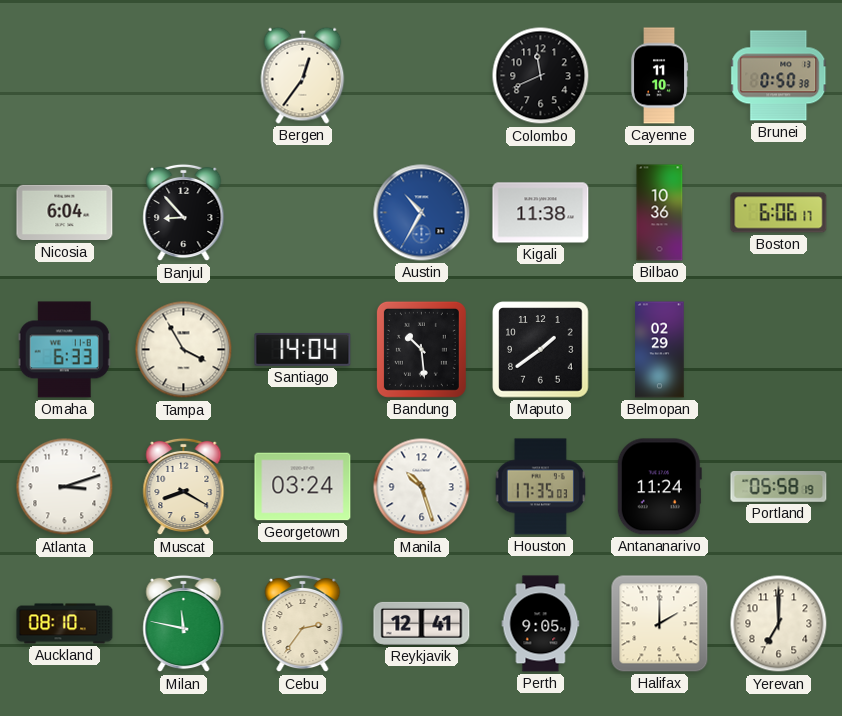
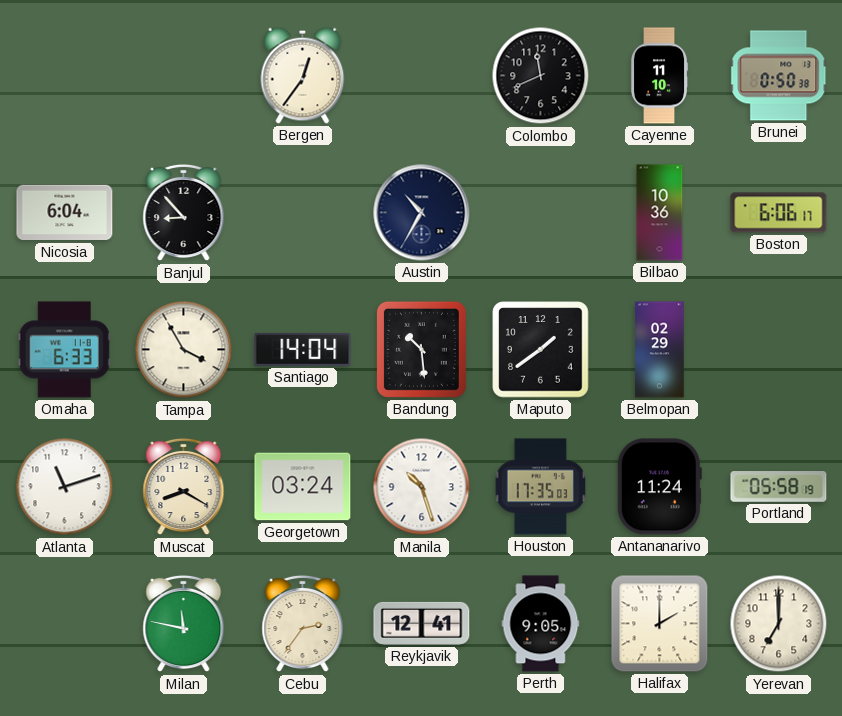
Austin dial: blue -> navy (422, 213)
Kigali: 11:38 -> none (541, 213)
Atlanta: 3:12 -> 11:12 (65, 487)
Auckland: 08:10 -> none (65, 624)
